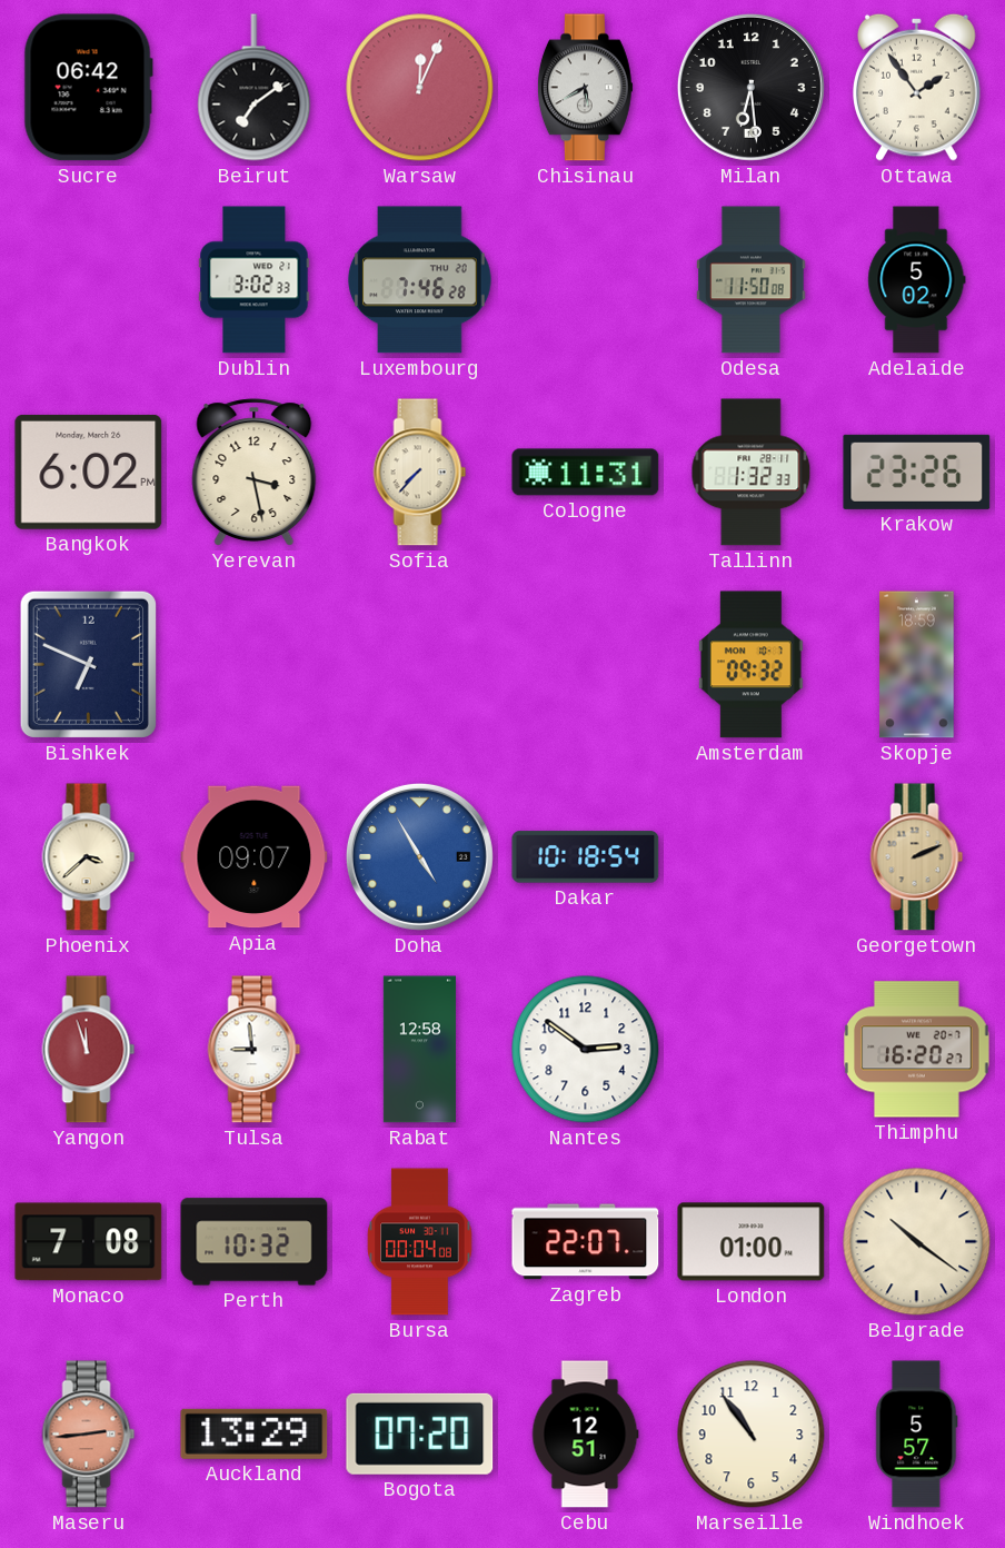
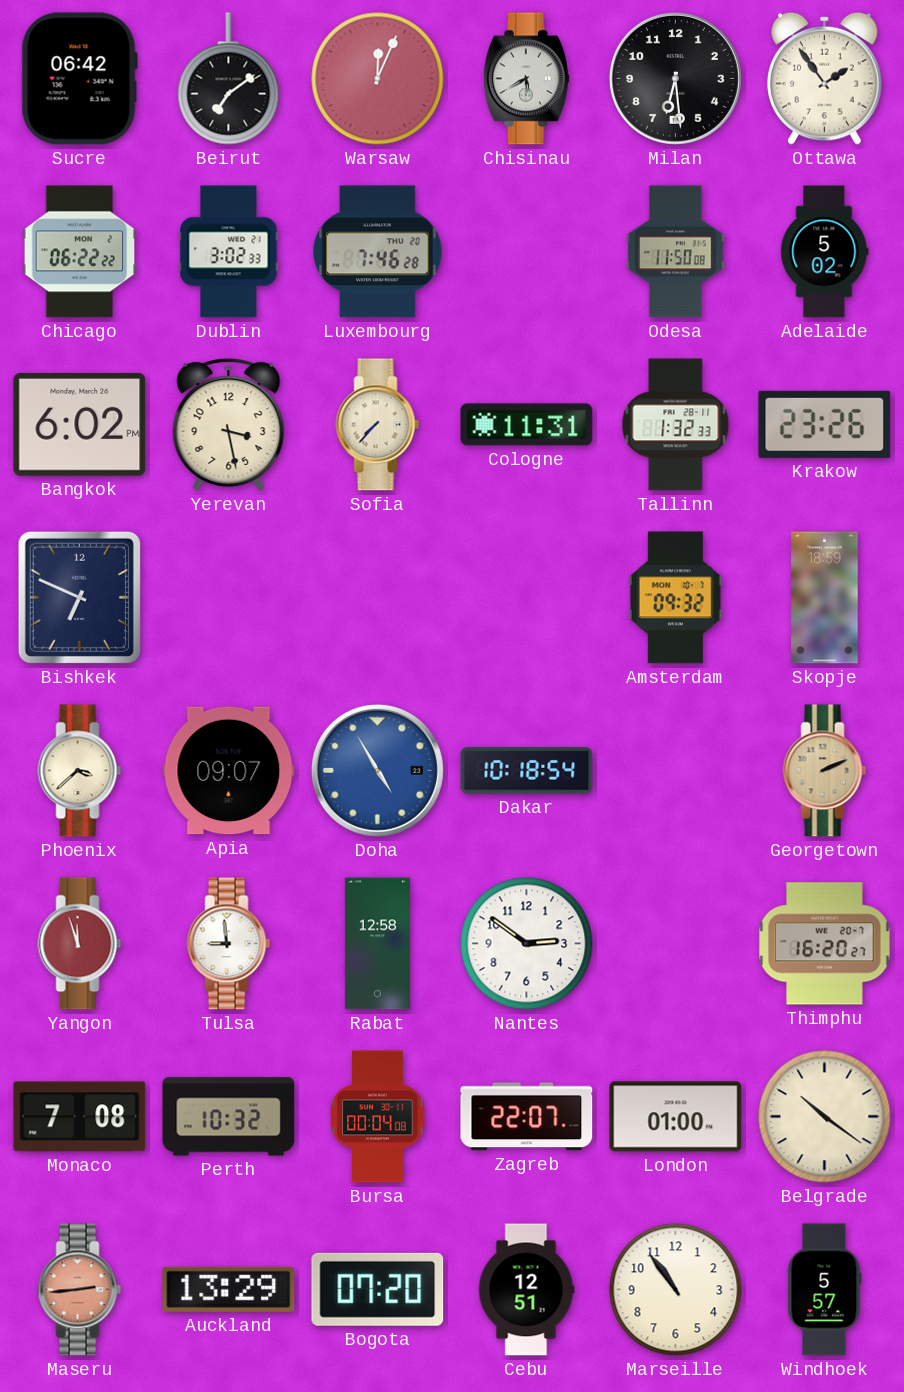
Chicago: none -> 06:22 (80, 252)
